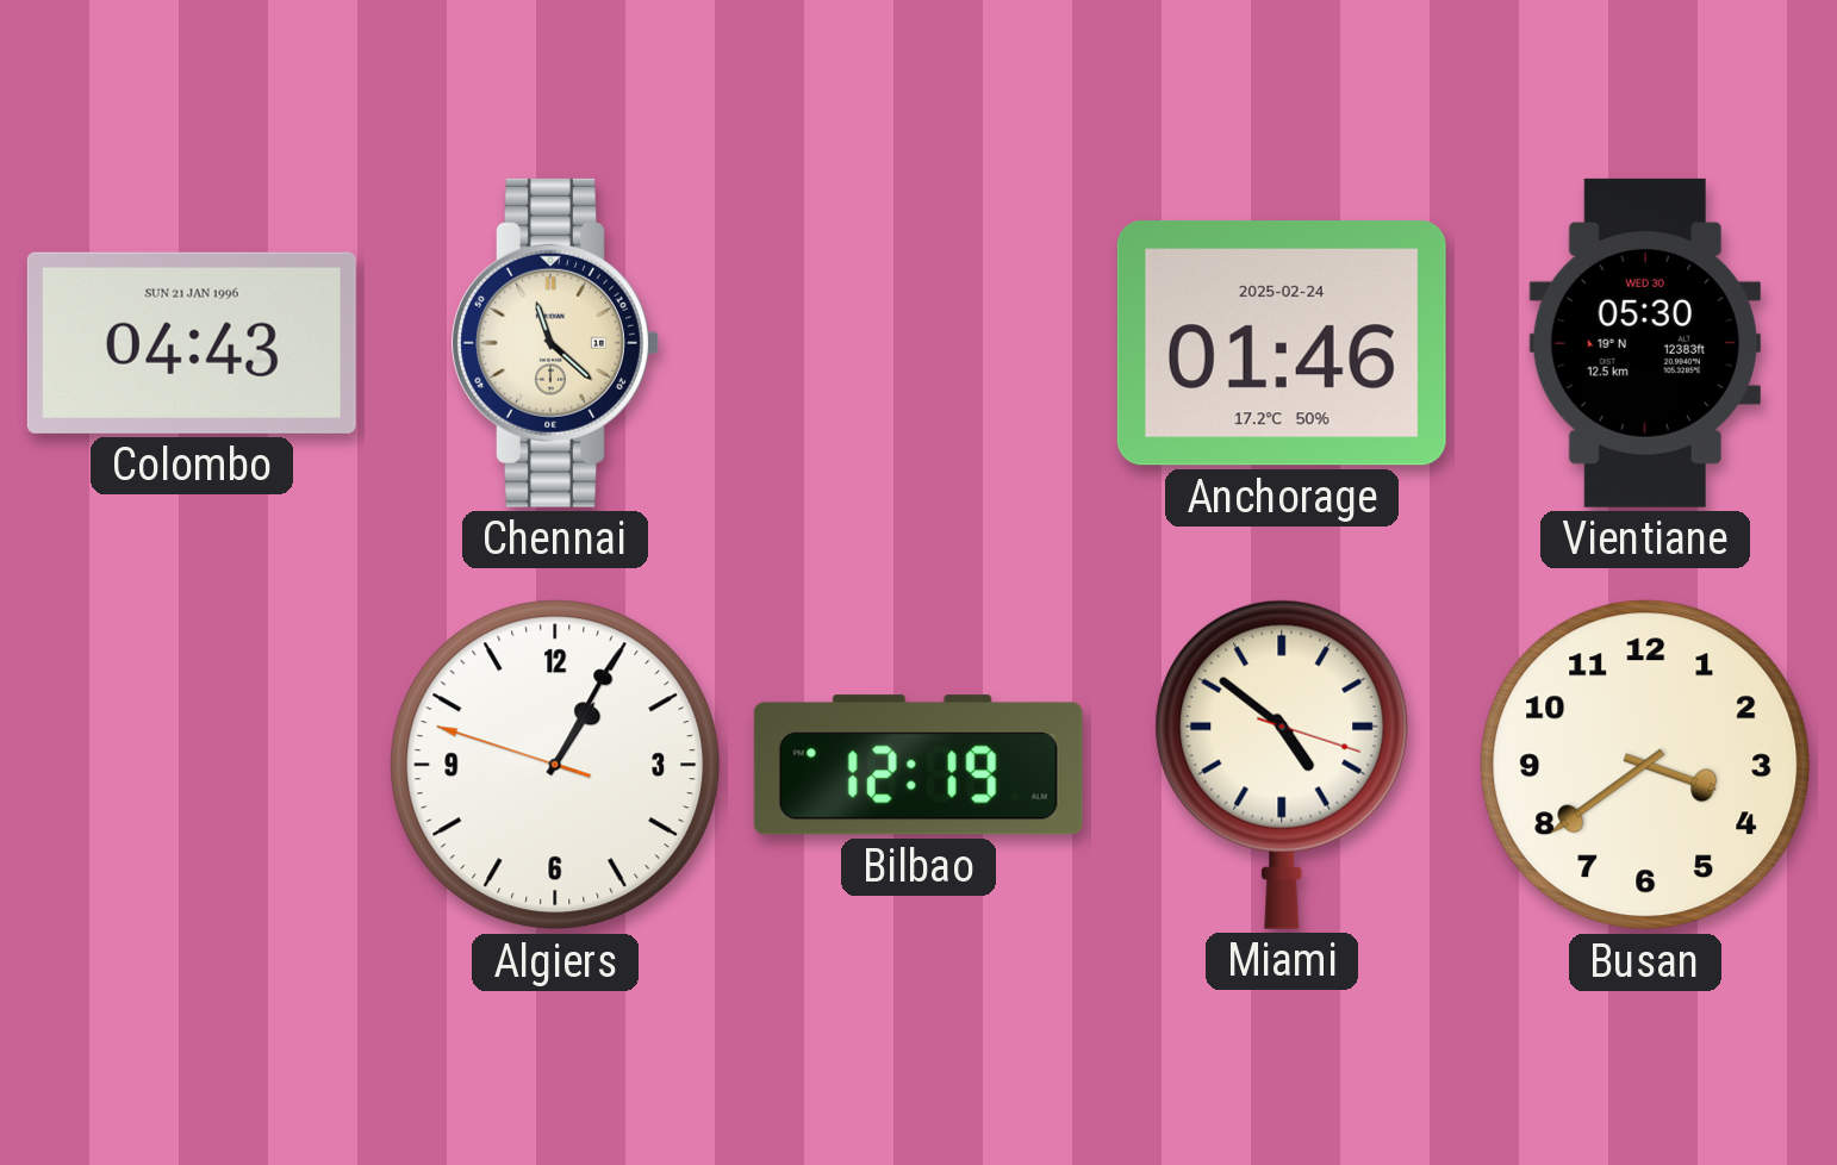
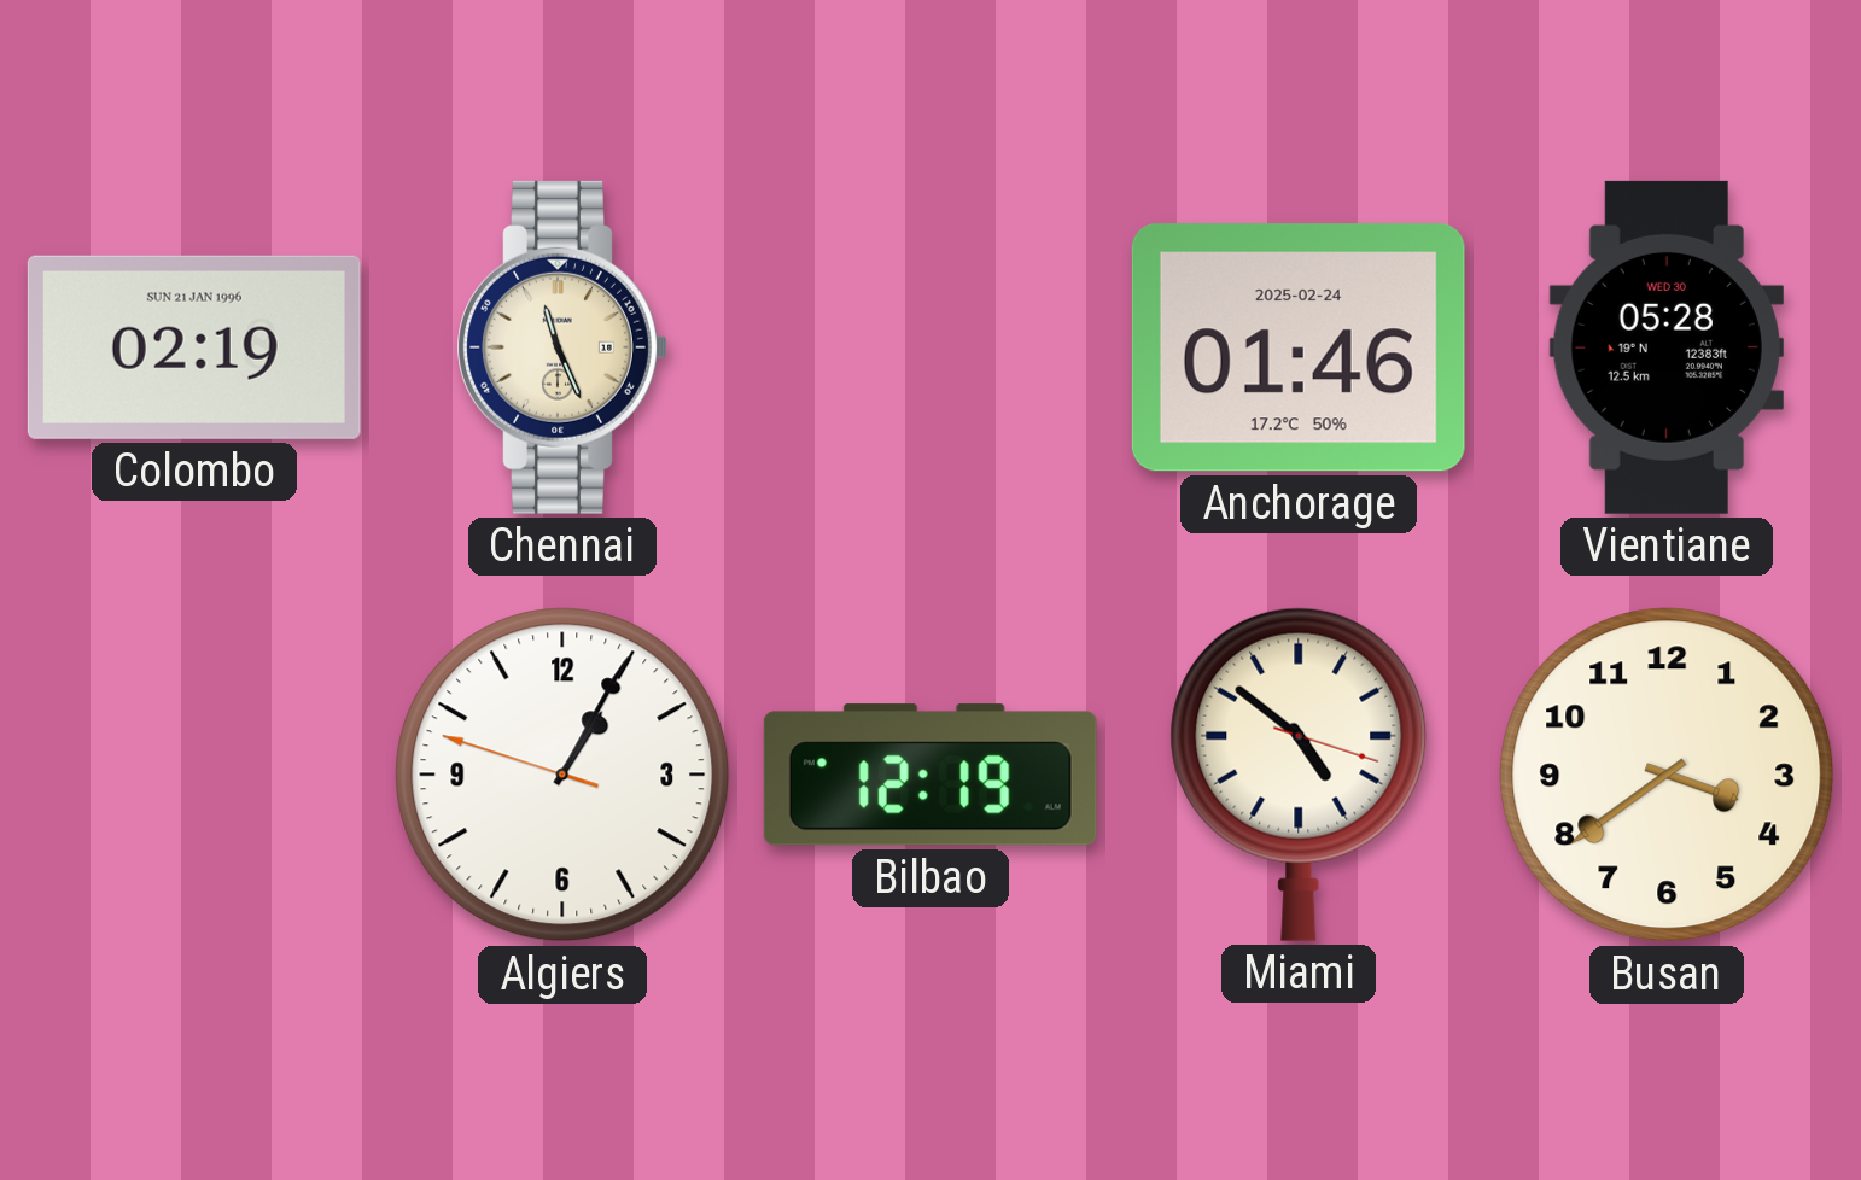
Colombo: 04:43 -> 02:19 (194, 347)
Chennai: 11:22 -> 11:26 (562, 347)
Vientiane: 05:30 -> 05:28 (1667, 347)
